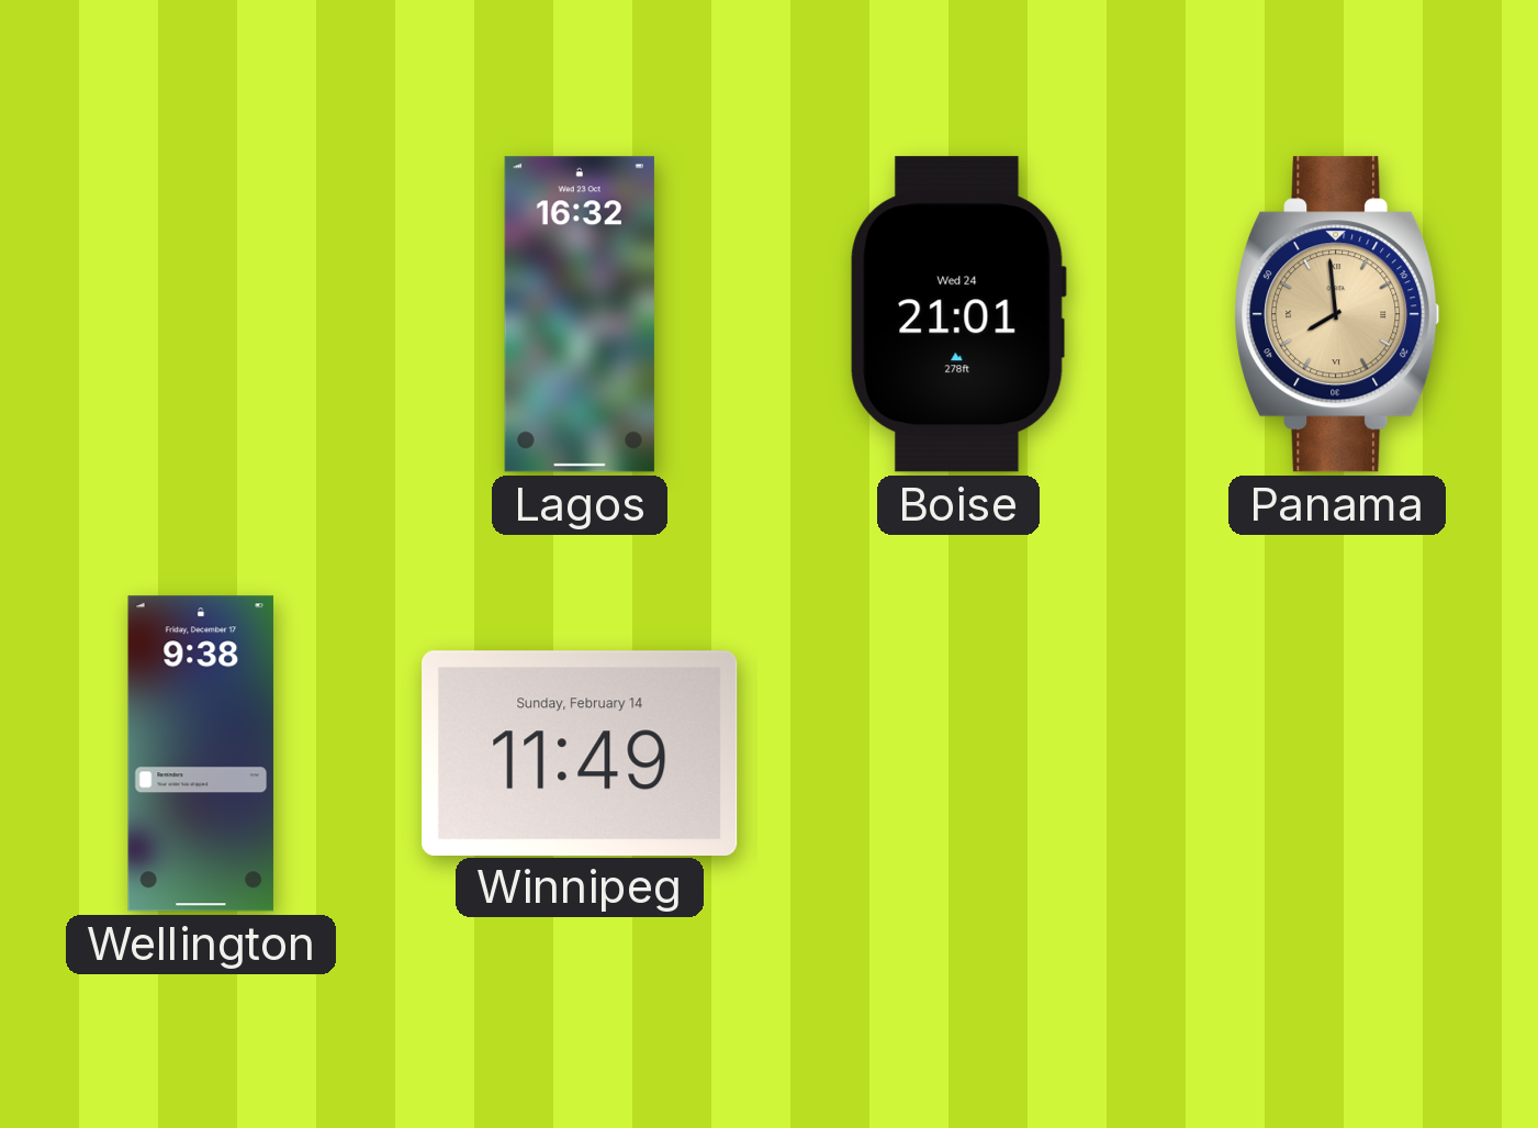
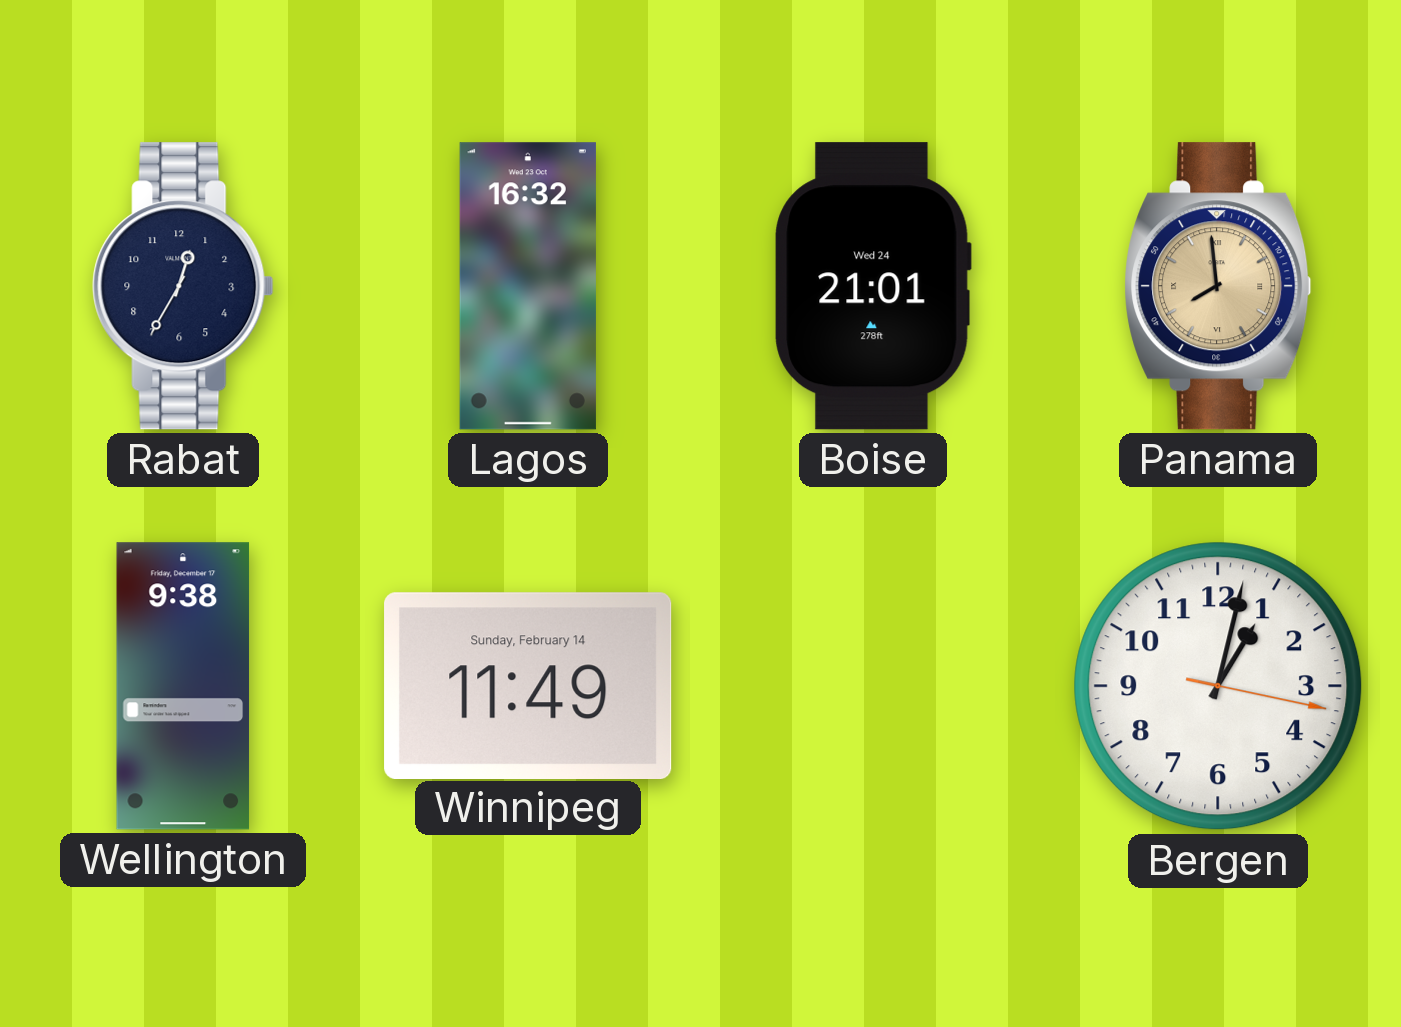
Rabat: none -> 12:35 (183, 286)
Bergen: none -> 1:02 (1218, 686)
